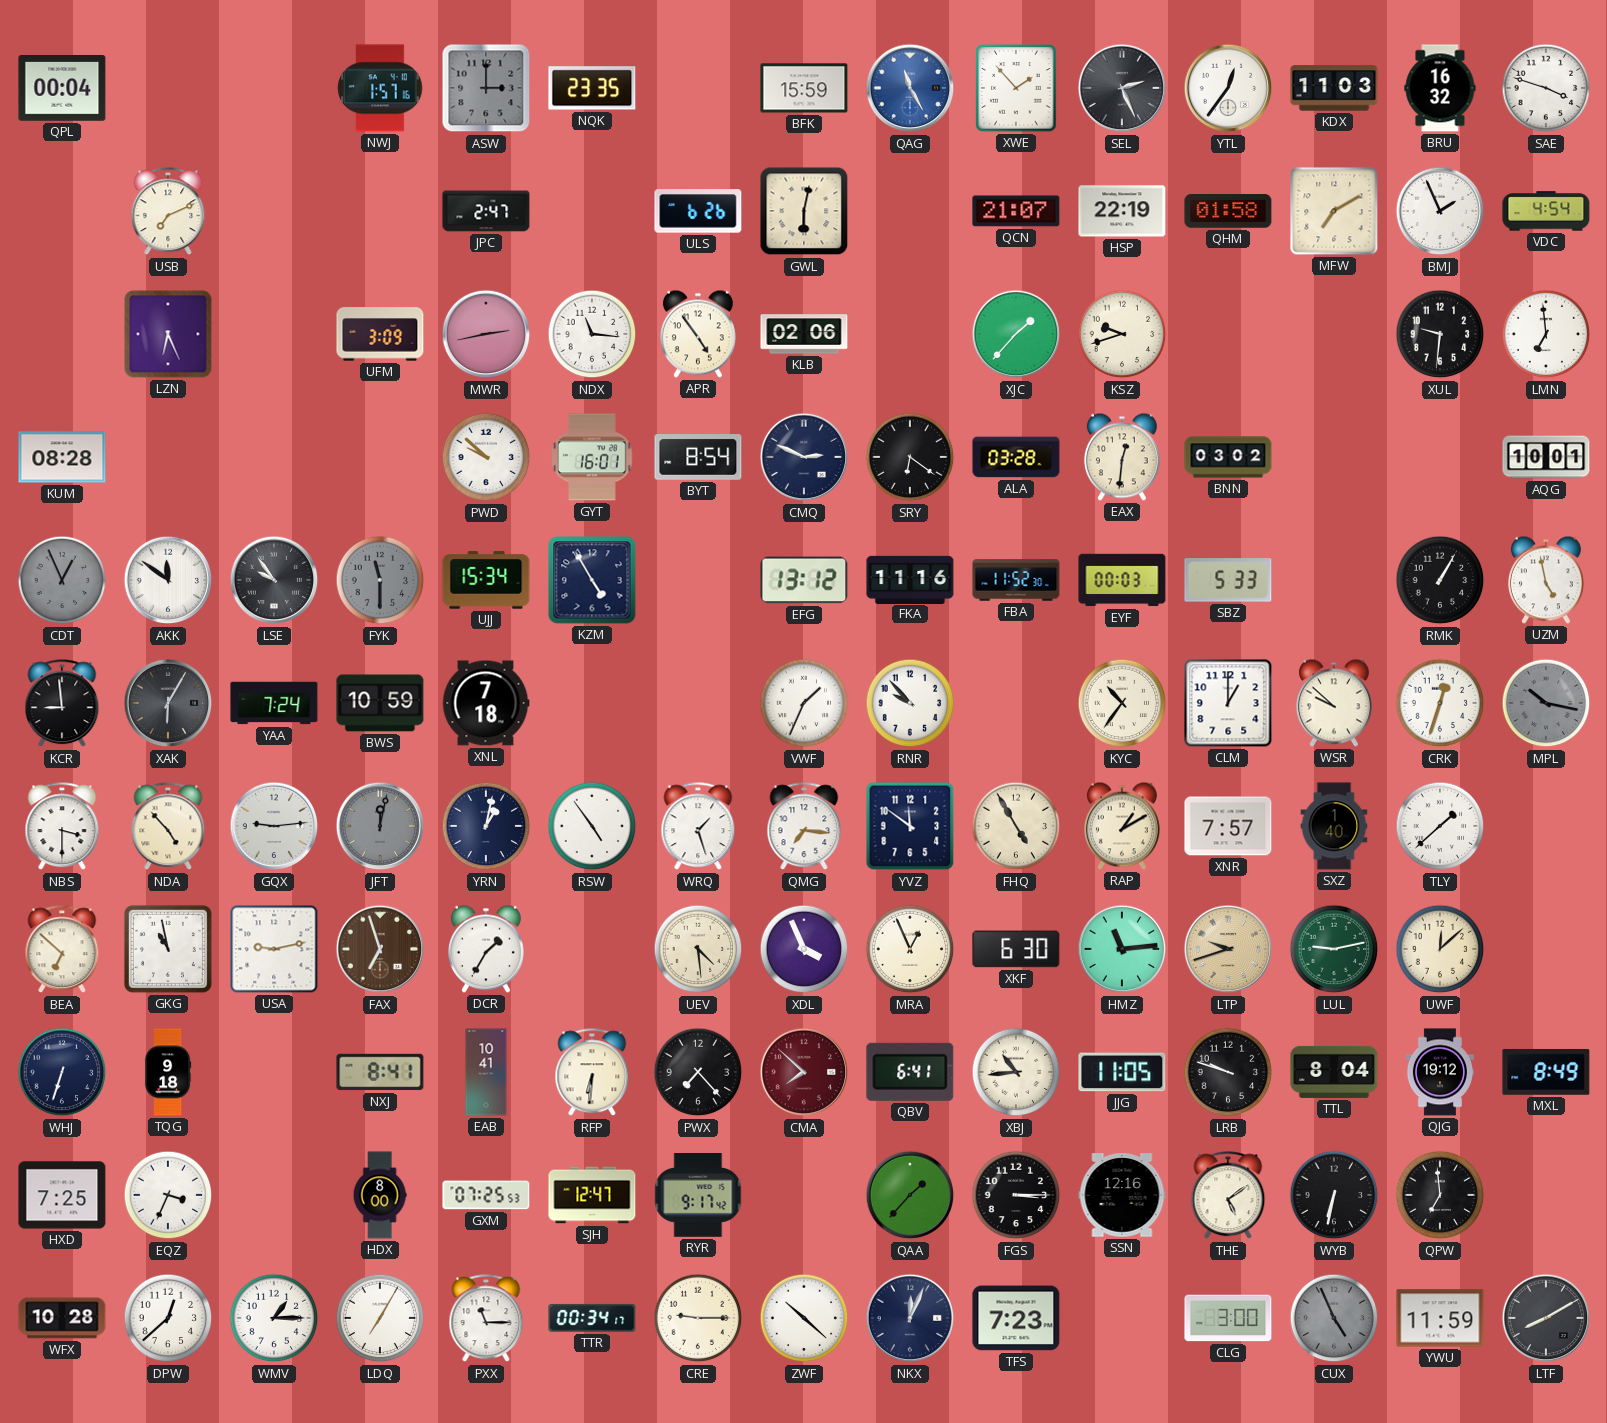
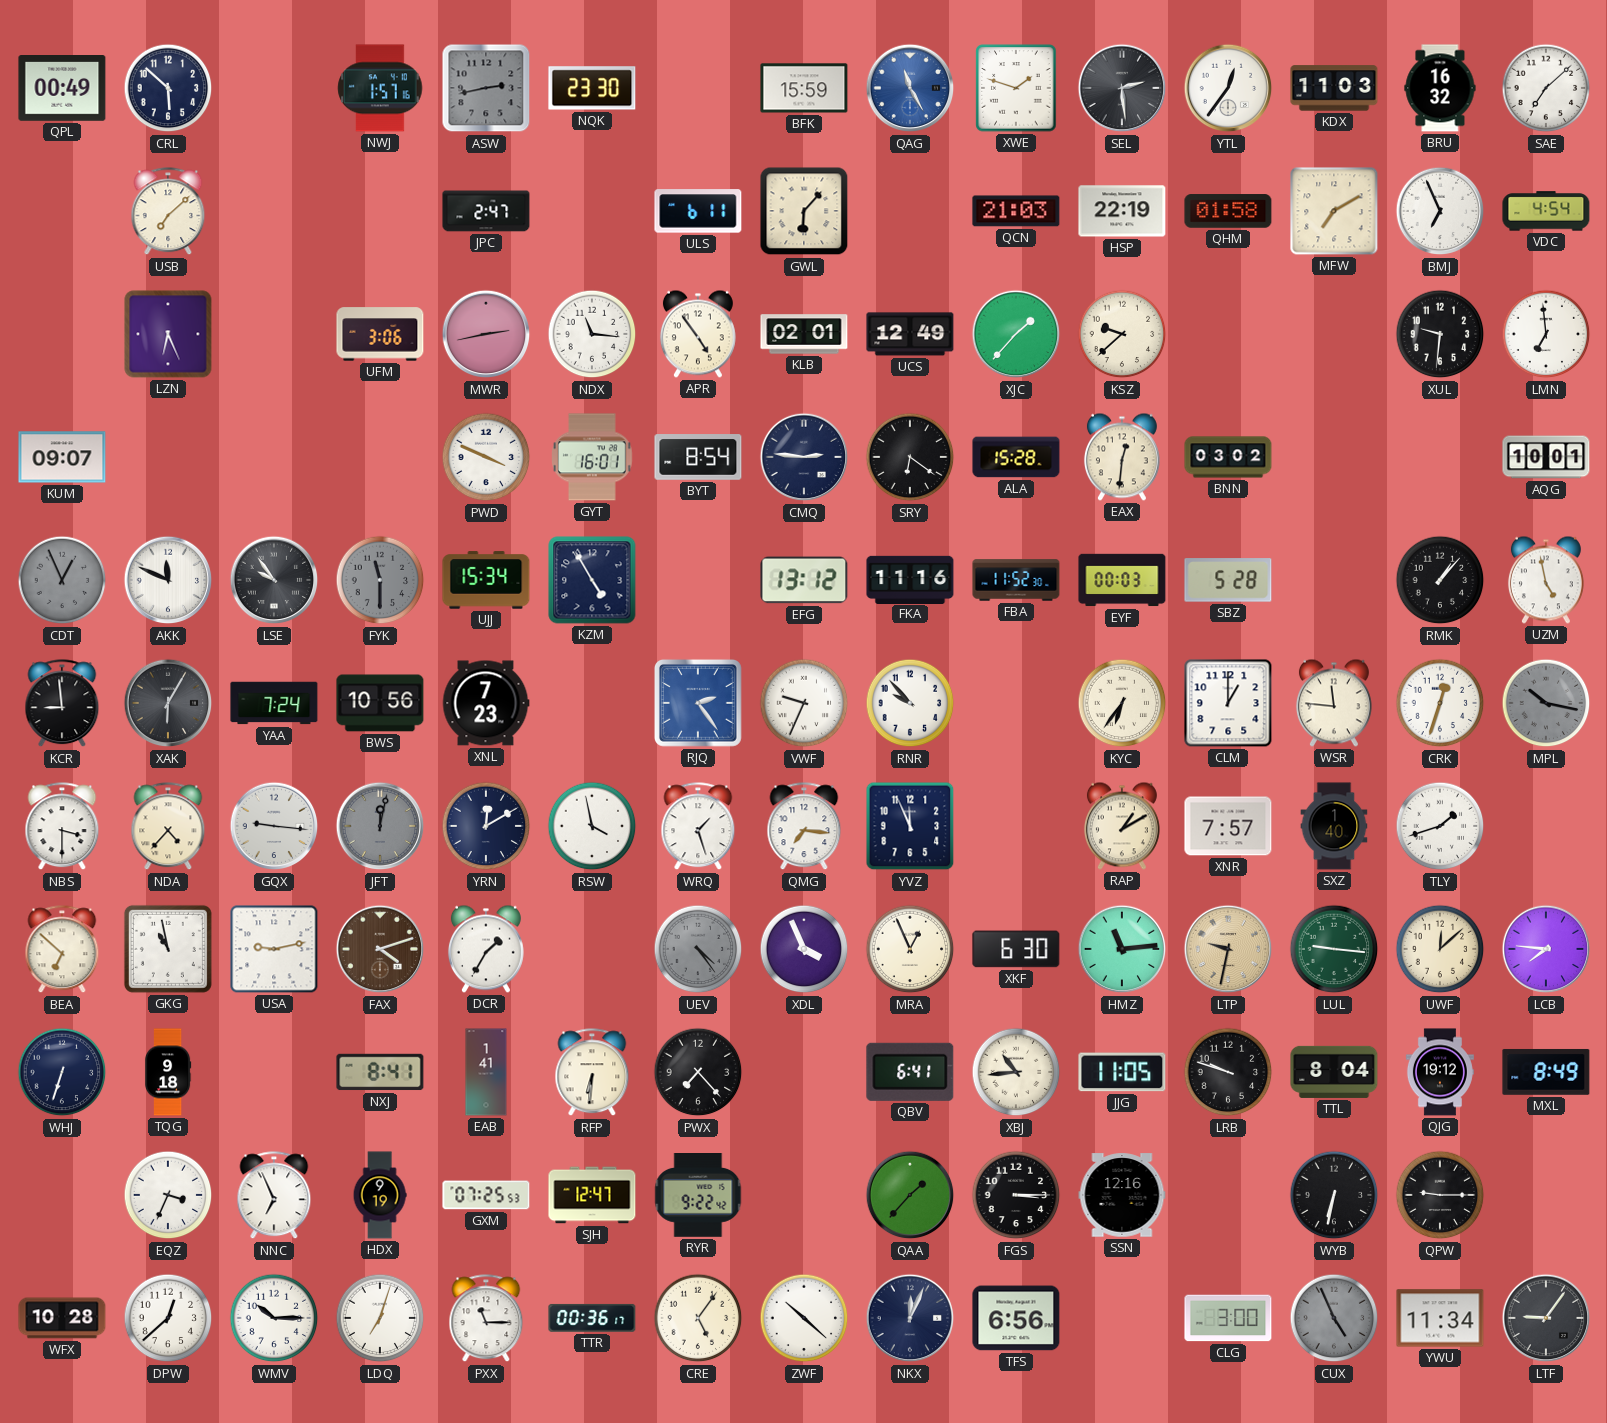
QPL: 00:04 -> 00:49 (62, 89)
CRL: none -> 5:52 (168, 88)
ASW: 3:00 -> 2:43 (486, 88)
NQK: 23:35 -> 23:30 (592, 88)
XWE: 1:53 -> 1:48 (1016, 88)
SEL: 2:26 -> 2:29 (1122, 88)
SAE: 3:48 -> 7:08 (1546, 88)
USB: 7:11 -> 7:08 (168, 212)
ULS: 6:26 -> 6:11 (698, 211)
GWL: 6:02 -> 6:07 (804, 211)
QCN: 21:07 -> 21:03 (1016, 211)
BMJ: 1:56 -> 6:56 (1440, 211)
UFM: 3:09 -> 3:06 (380, 334)
KLB: 02:06 -> 02:01 (804, 334)
UCS: none -> 12:49 (910, 334)
KSZ: 9:42 -> 9:38 (1122, 334)
KUM: 08:28 -> 09:07 (62, 457)
PWD: 9:52 -> 3:49 (486, 457)
CMQ: 2:49 -> 2:46 (804, 457)
ALA: 03:28 -> 15:28 (1016, 457)
AKK: 11:51 -> 11:49 (168, 580)
SBZ: 5:33 -> 5:28 (1228, 580)
RMK: 1:05 -> 1:07 (1440, 580)
BWS: 10:59 -> 10:56 (380, 703)
XNL: 7:18 -> 7:23 (486, 703)
RJQ: none -> 2:24 (698, 703)
VWF: 1:34 -> 9:34 (804, 703)
KYC: 10:36 -> 6:36 (1122, 703)
WSR: 9:52 -> 11:46 (1334, 703)
NDA: 4:53 -> 4:37 (168, 827)
GQX: 9:14 -> 9:16 (274, 826)
YRN: 1:02 -> 12:10 (486, 826)
RSW: 4:54 -> 3:58 (592, 826)
YVZ: 11:51 -> 11:56 (910, 826)
FHQ: 4:55 -> none (1016, 826)
TLY: 1:38 -> 1:42 (1440, 826)
FAX: 6:57 -> 4:12 (380, 949)
UEV: 4:29 -> 4:24 (698, 949)
UEV dial: cream -> grey (698, 949)
LTP: 9:42 -> 9:32 (1228, 949)
LUL: 9:13 -> 9:16 (1334, 949)
LCB: none -> 7:46 (1546, 949)
EAB: 10:41 -> 1:41 (486, 1072)
CMA: 7:52 -> none (804, 1072)
HXD: 7:25 -> none (62, 1195)
NNC: none -> 6:56 (274, 1196)
HDX: 8:00 -> 9:19 (380, 1195)
RYR: 9:17 -> 9:22 (698, 1196)
THE: 5:09 -> none (1228, 1196)
QPW: 6:59 -> 9:15 (1440, 1195)
WMV: 1:15 -> 10:15 (274, 1318)
LDQ: 7:05 -> 7:03 (380, 1318)
TTR: 00:34 -> 00:36 (592, 1318)
CRE: 9:15 -> 5:06 (698, 1318)
TFS: 7:23 -> 6:56 (1016, 1318)
YWU: 11:59 -> 11:34 (1440, 1318)
LTF: 8:10 -> 9:06 (1546, 1318)
